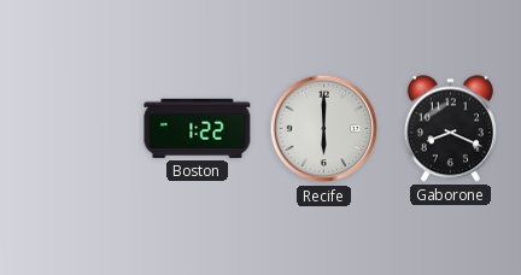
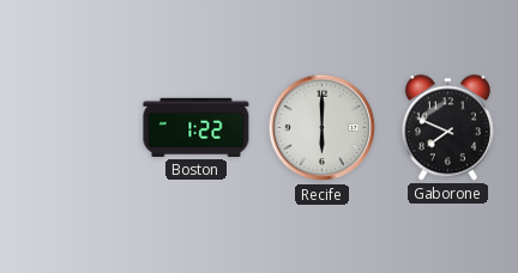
Gaborone: 8:19 -> 7:49 (447, 128)
